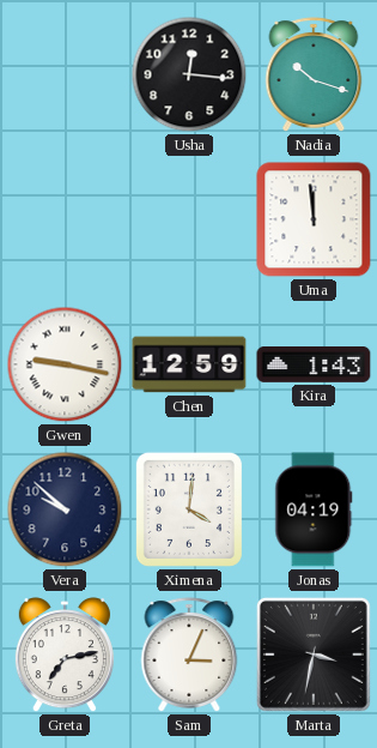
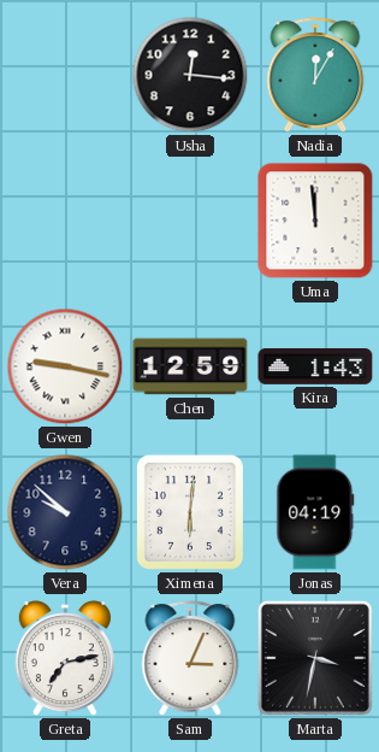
Nadia: 10:18 -> 12:05 (315, 75)
Ximena: 4:01 -> 6:01 (190, 512)
